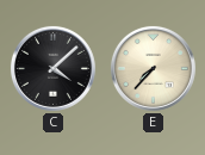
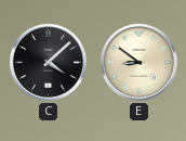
E: 7:37 -> 8:51 (138, 62)
